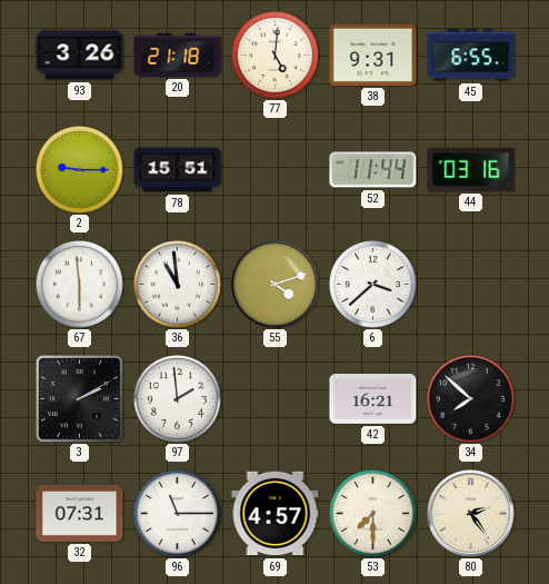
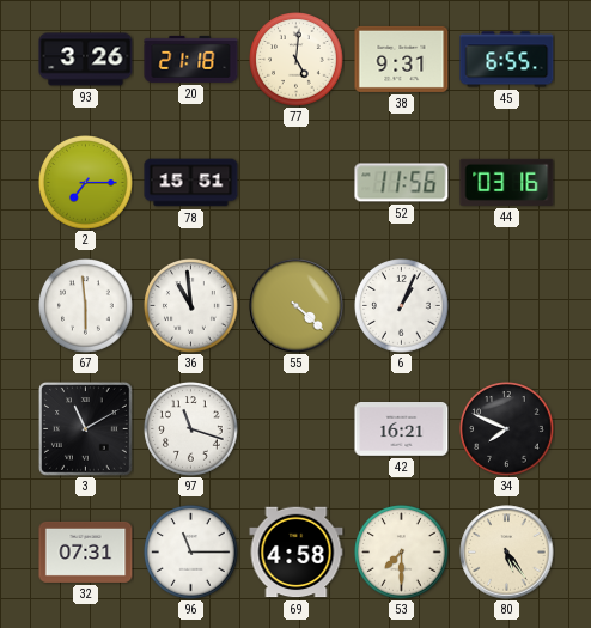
2: 9:15 -> 7:15 (86, 183)
52: 11:44 -> 11:56 (402, 183)
55: 4:12 -> 4:22 (297, 306)
6: 3:38 -> 1:04 (402, 306)
3: 2:10 -> 11:10 (86, 429)
97: 1:59 -> 11:18 (191, 429)
34: 7:52 -> 7:49 (507, 429)
69: 4:57 -> 4:58 (297, 553)
80: 2:24 -> 5:24 (507, 553)
